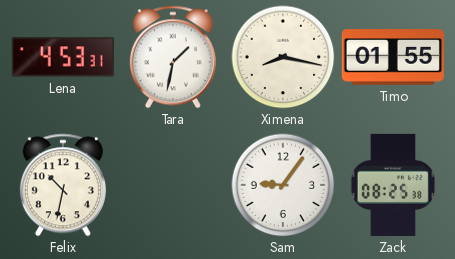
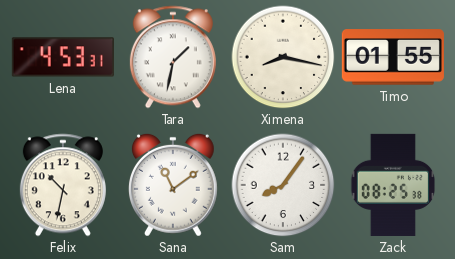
Sana: none -> 11:09 (173, 185)
Sam: 9:06 -> 8:06 (283, 185)
